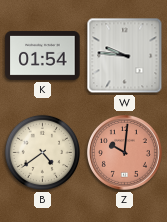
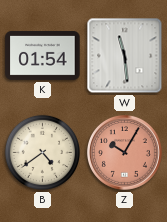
W: 9:46 -> 11:29 (125, 56)
Z: 10:01 -> 10:05 (124, 152)
